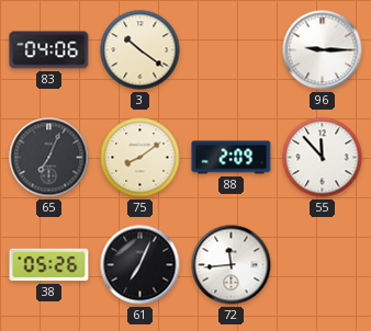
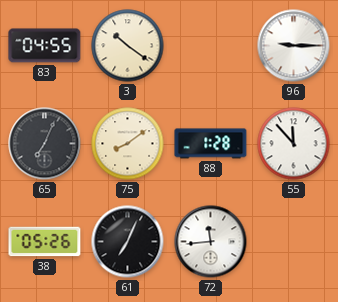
83: 04:06 -> 04:55 (45, 46)
88: 2:09 -> 1:28 (211, 144)
